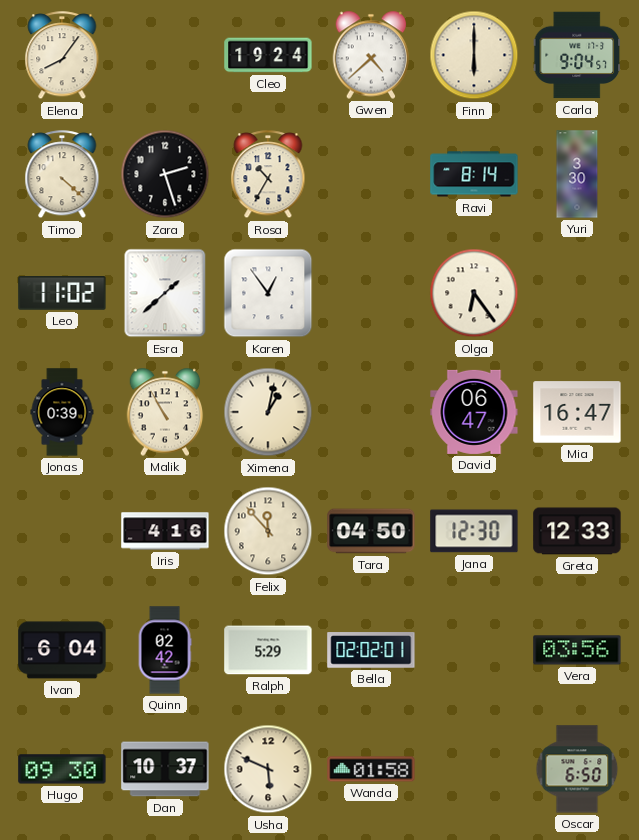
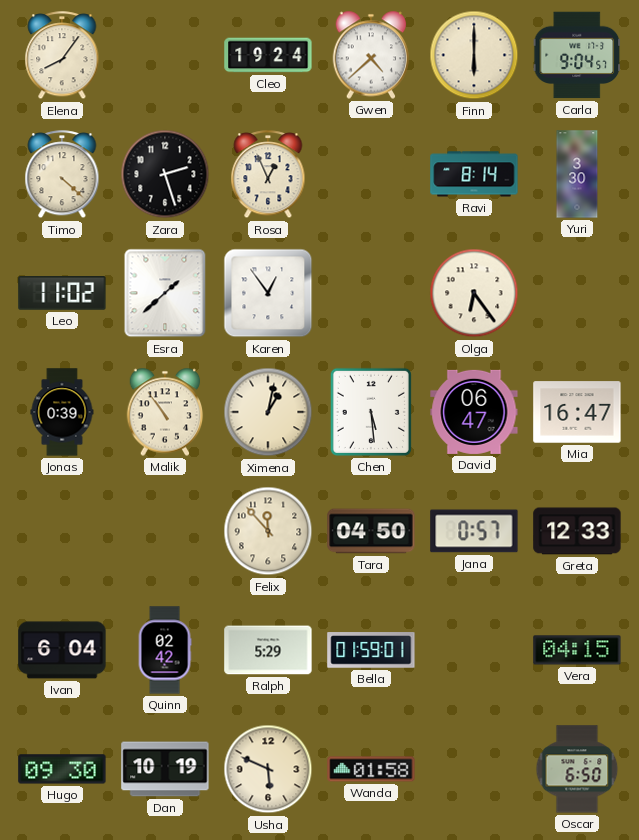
Rosa: 10:35 -> 12:56 (268, 175)
Malik: 10:55 -> 10:54 (165, 412)
Chen: none -> 5:29 (371, 412)
Iris: 4:16 -> none (165, 531)
Jana: 12:30 -> 0:57 (474, 531)
Bella: 02:02 -> 01:59 (371, 650)
Vera: 03:56 -> 04:15 (577, 650)
Dan: 10:37 -> 10:19 (165, 769)
